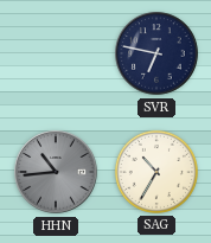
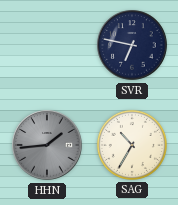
HHN: 10:44 -> 1:44 (47, 145)
